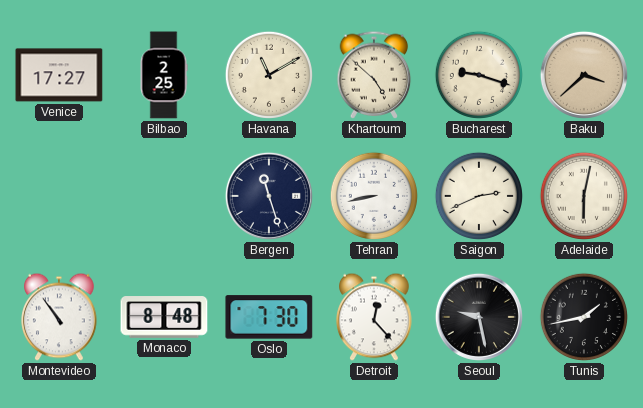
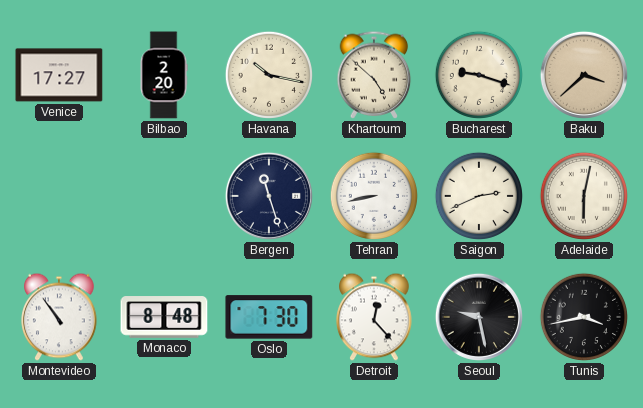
Bilbao: 2:25 -> 2:20 (164, 75)
Havana: 11:10 -> 10:17 (269, 75)
Tunis: 1:43 -> 3:43 (584, 317)
